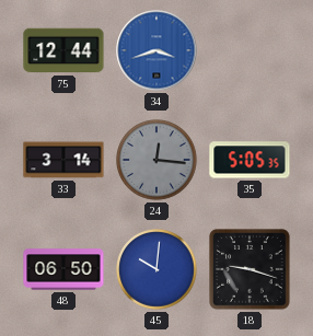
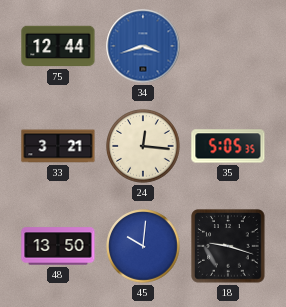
33: 3:14 -> 3:21 (58, 146)
24 dial: grey -> cream (143, 146)
48: 06:50 -> 13:50 (58, 246)
